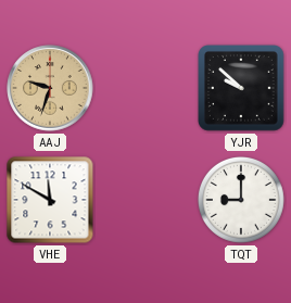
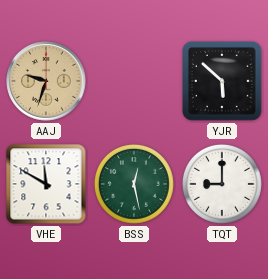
YJR: 9:52 -> 5:52 (223, 82)
BSS: none -> 12:28 (134, 184)
